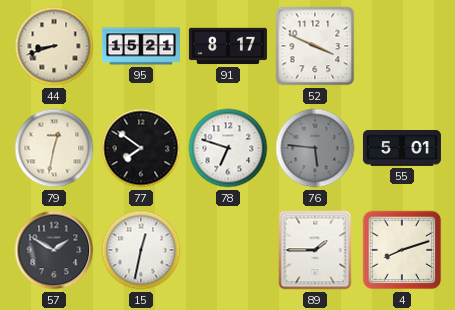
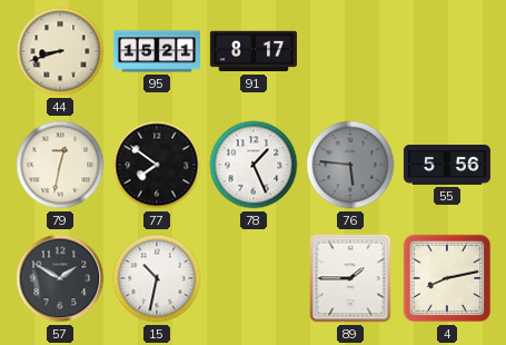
52: 3:49 -> none (315, 46)
78: 6:48 -> 1:26 (254, 165)
55: 5:01 -> 5:56 (447, 166)
15: 12:32 -> 10:32 (157, 278)
4: 8:12 -> 8:13 (447, 278)
